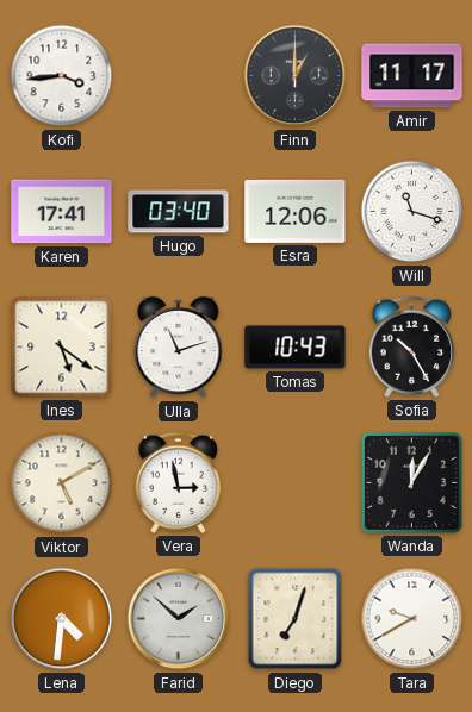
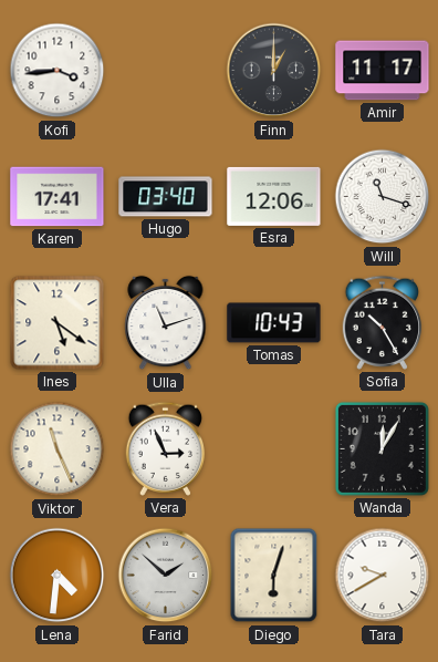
Viktor: 5:10 -> 11:26 (58, 449)
Vera: 2:58 -> 2:56 (166, 448)
Diego: 7:03 -> 6:03 (274, 576)
